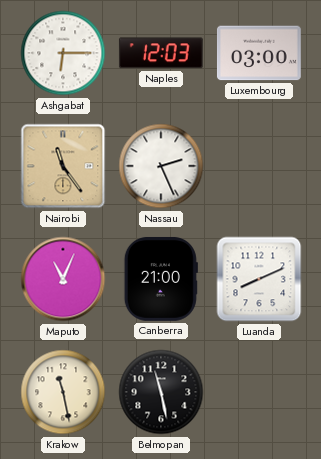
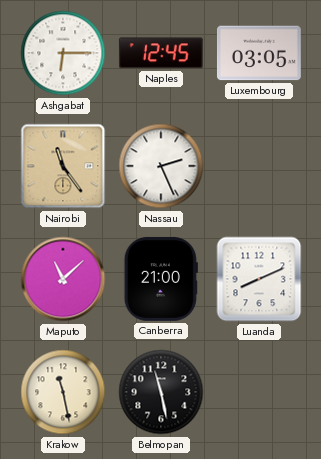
Naples: 12:03 -> 12:45 (161, 53)
Luxembourg: 03:00 -> 03:05 (259, 53)
Maputo: 11:04 -> 11:08 (63, 279)
